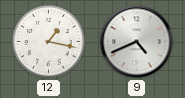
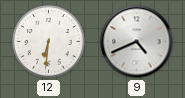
12: 1:17 -> 6:31 (49, 42)
